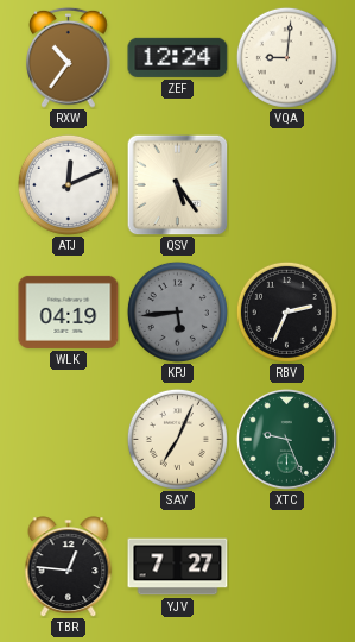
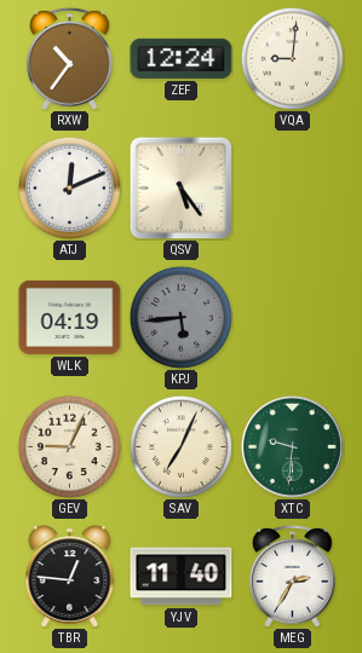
RBV: 2:34 -> none (286, 311)
GEV: none -> 9:04 (69, 446)
XTC: 9:26 -> 9:31 (292, 446)
YJV: 7:27 -> 11:40 (182, 577)
MEG: none -> 2:35 (293, 576)
